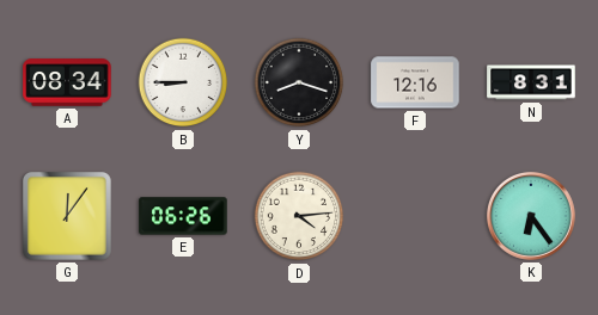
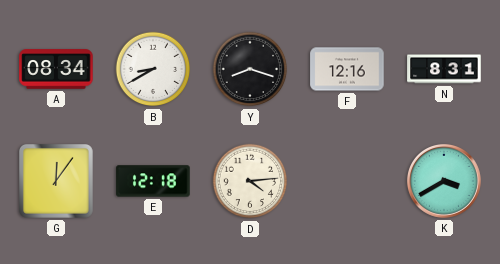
B: 8:45 -> 8:40 (153, 69)
E: 06:26 -> 12:18 (153, 181)
K: 6:24 -> 3:40 (444, 181)
